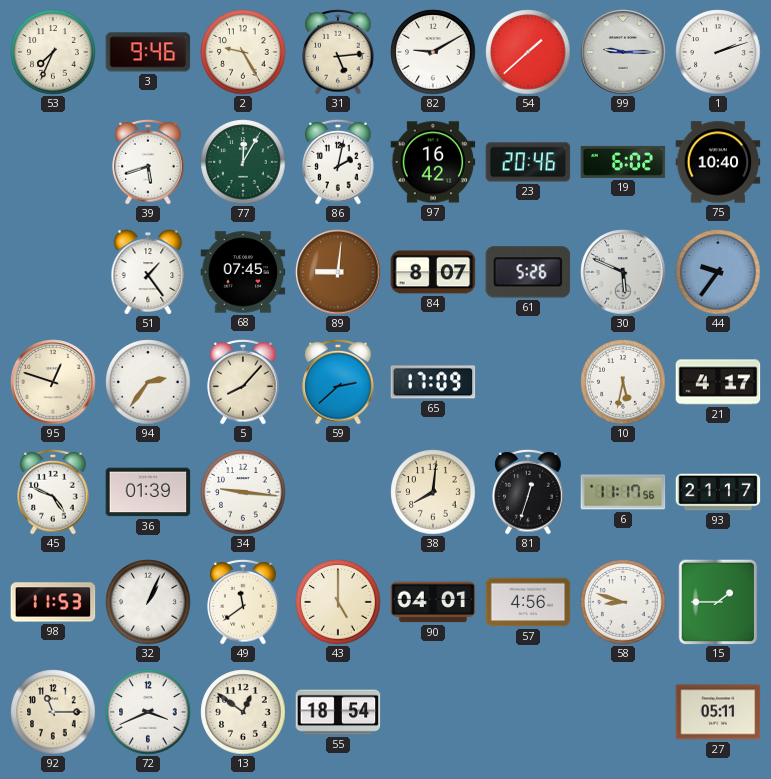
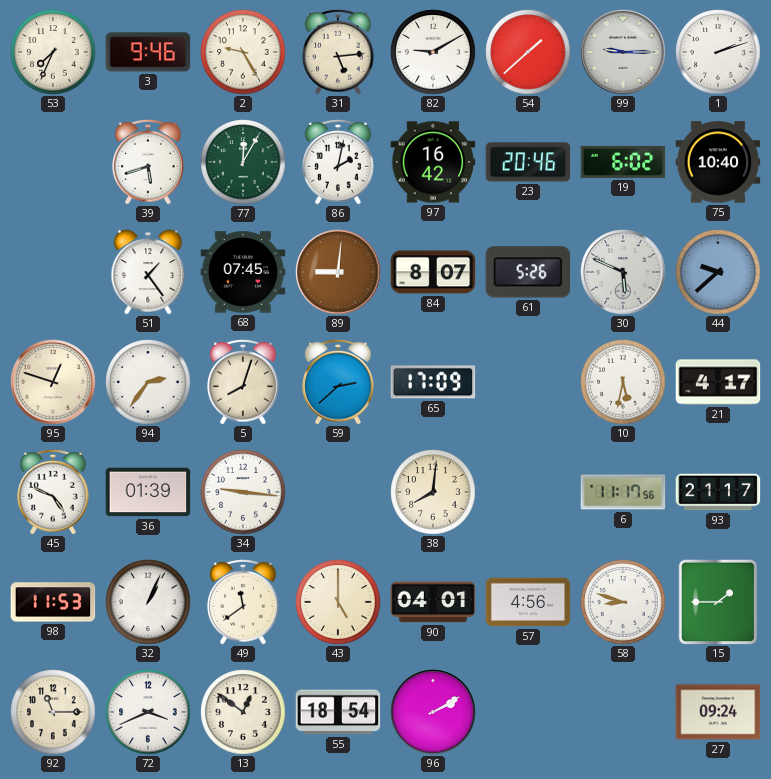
44: 9:36 -> 9:38 (718, 272)
5: 8:07 -> 8:03 (243, 382)
81: 12:33 -> none (528, 492)
96: none -> 2:10 (433, 712)
27: 05:11 -> 09:24 (718, 712)
